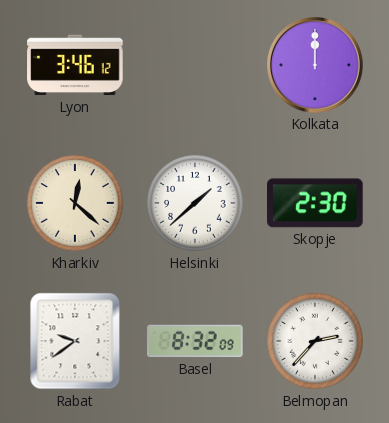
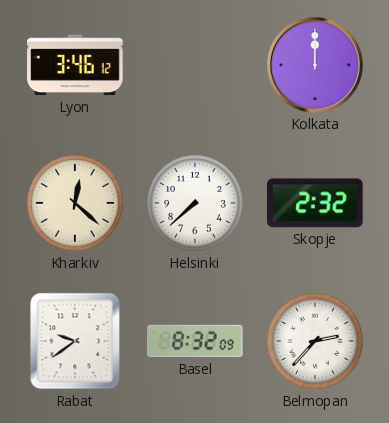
Helsinki: 1:38 -> 7:38 (195, 203)
Skopje: 2:30 -> 2:32 (316, 203)
